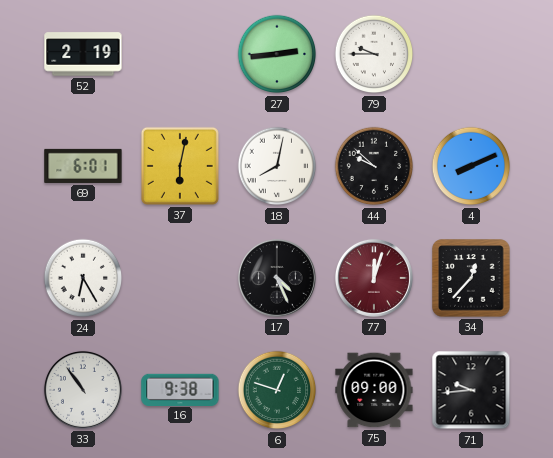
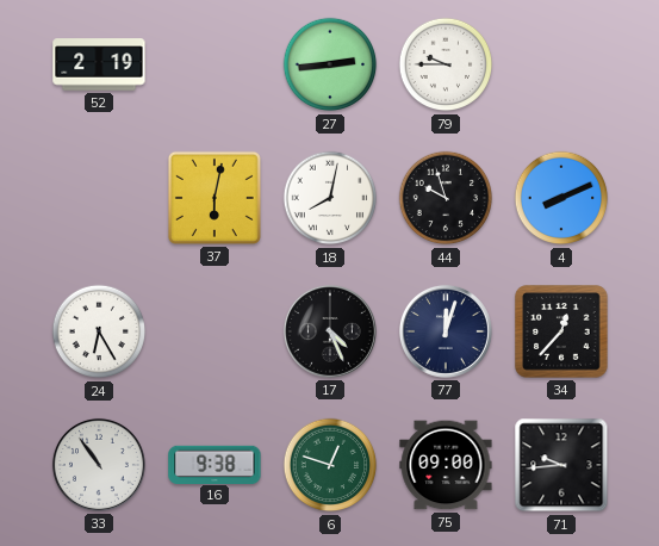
69: 6:01 -> none (83, 166)
44: 9:52 -> 9:57 (446, 198)
77 dial: burgundy -> navy (446, 331)
